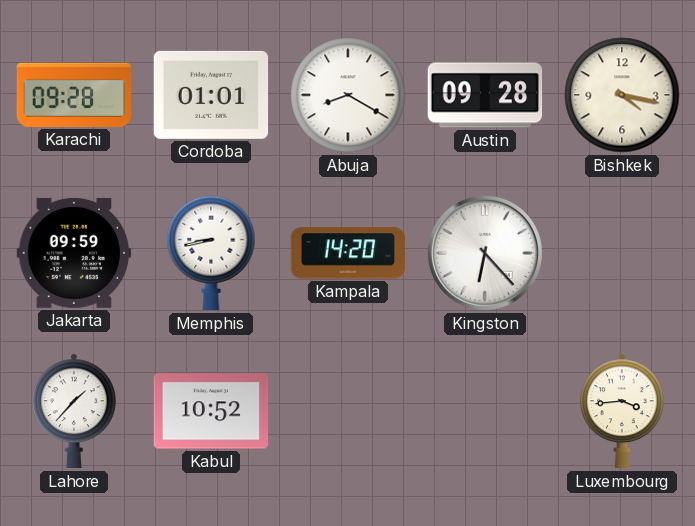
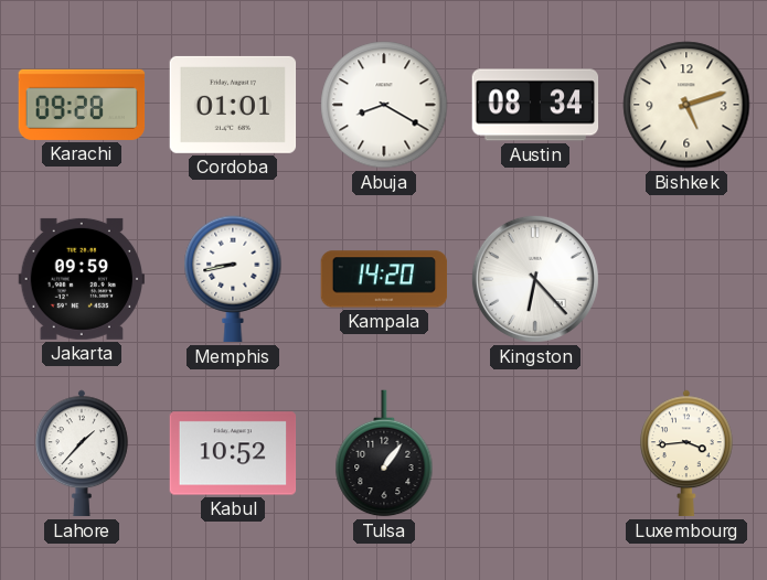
Austin: 09:28 -> 08:34 (535, 105)
Bishkek: 4:17 -> 5:12 (686, 105)
Tulsa: none -> 1:06 (384, 453)
